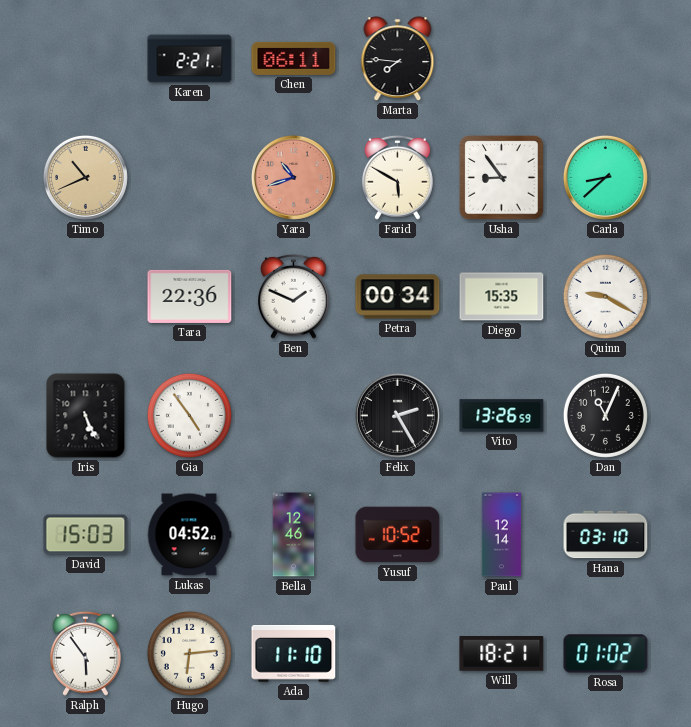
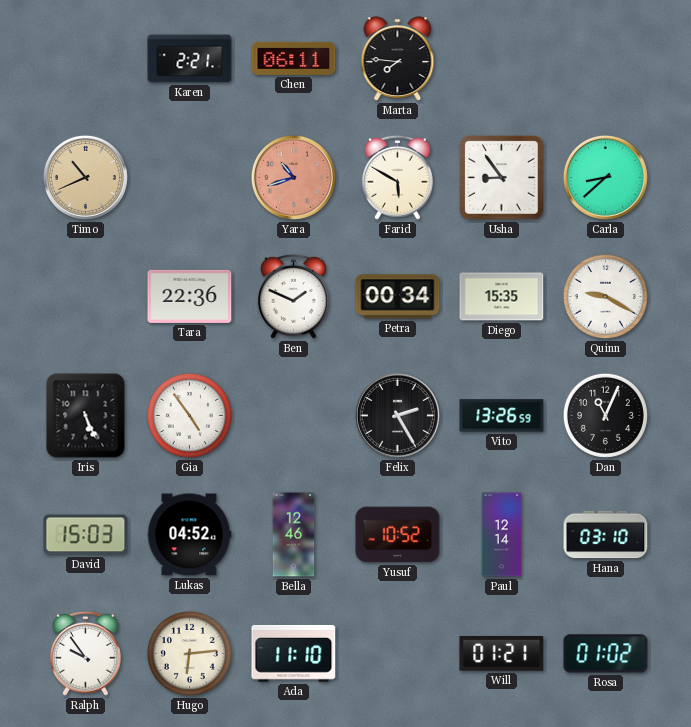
Ralph: 5:54 -> 9:54 (85, 653)
Will: 18:21 -> 01:21 (502, 654)
